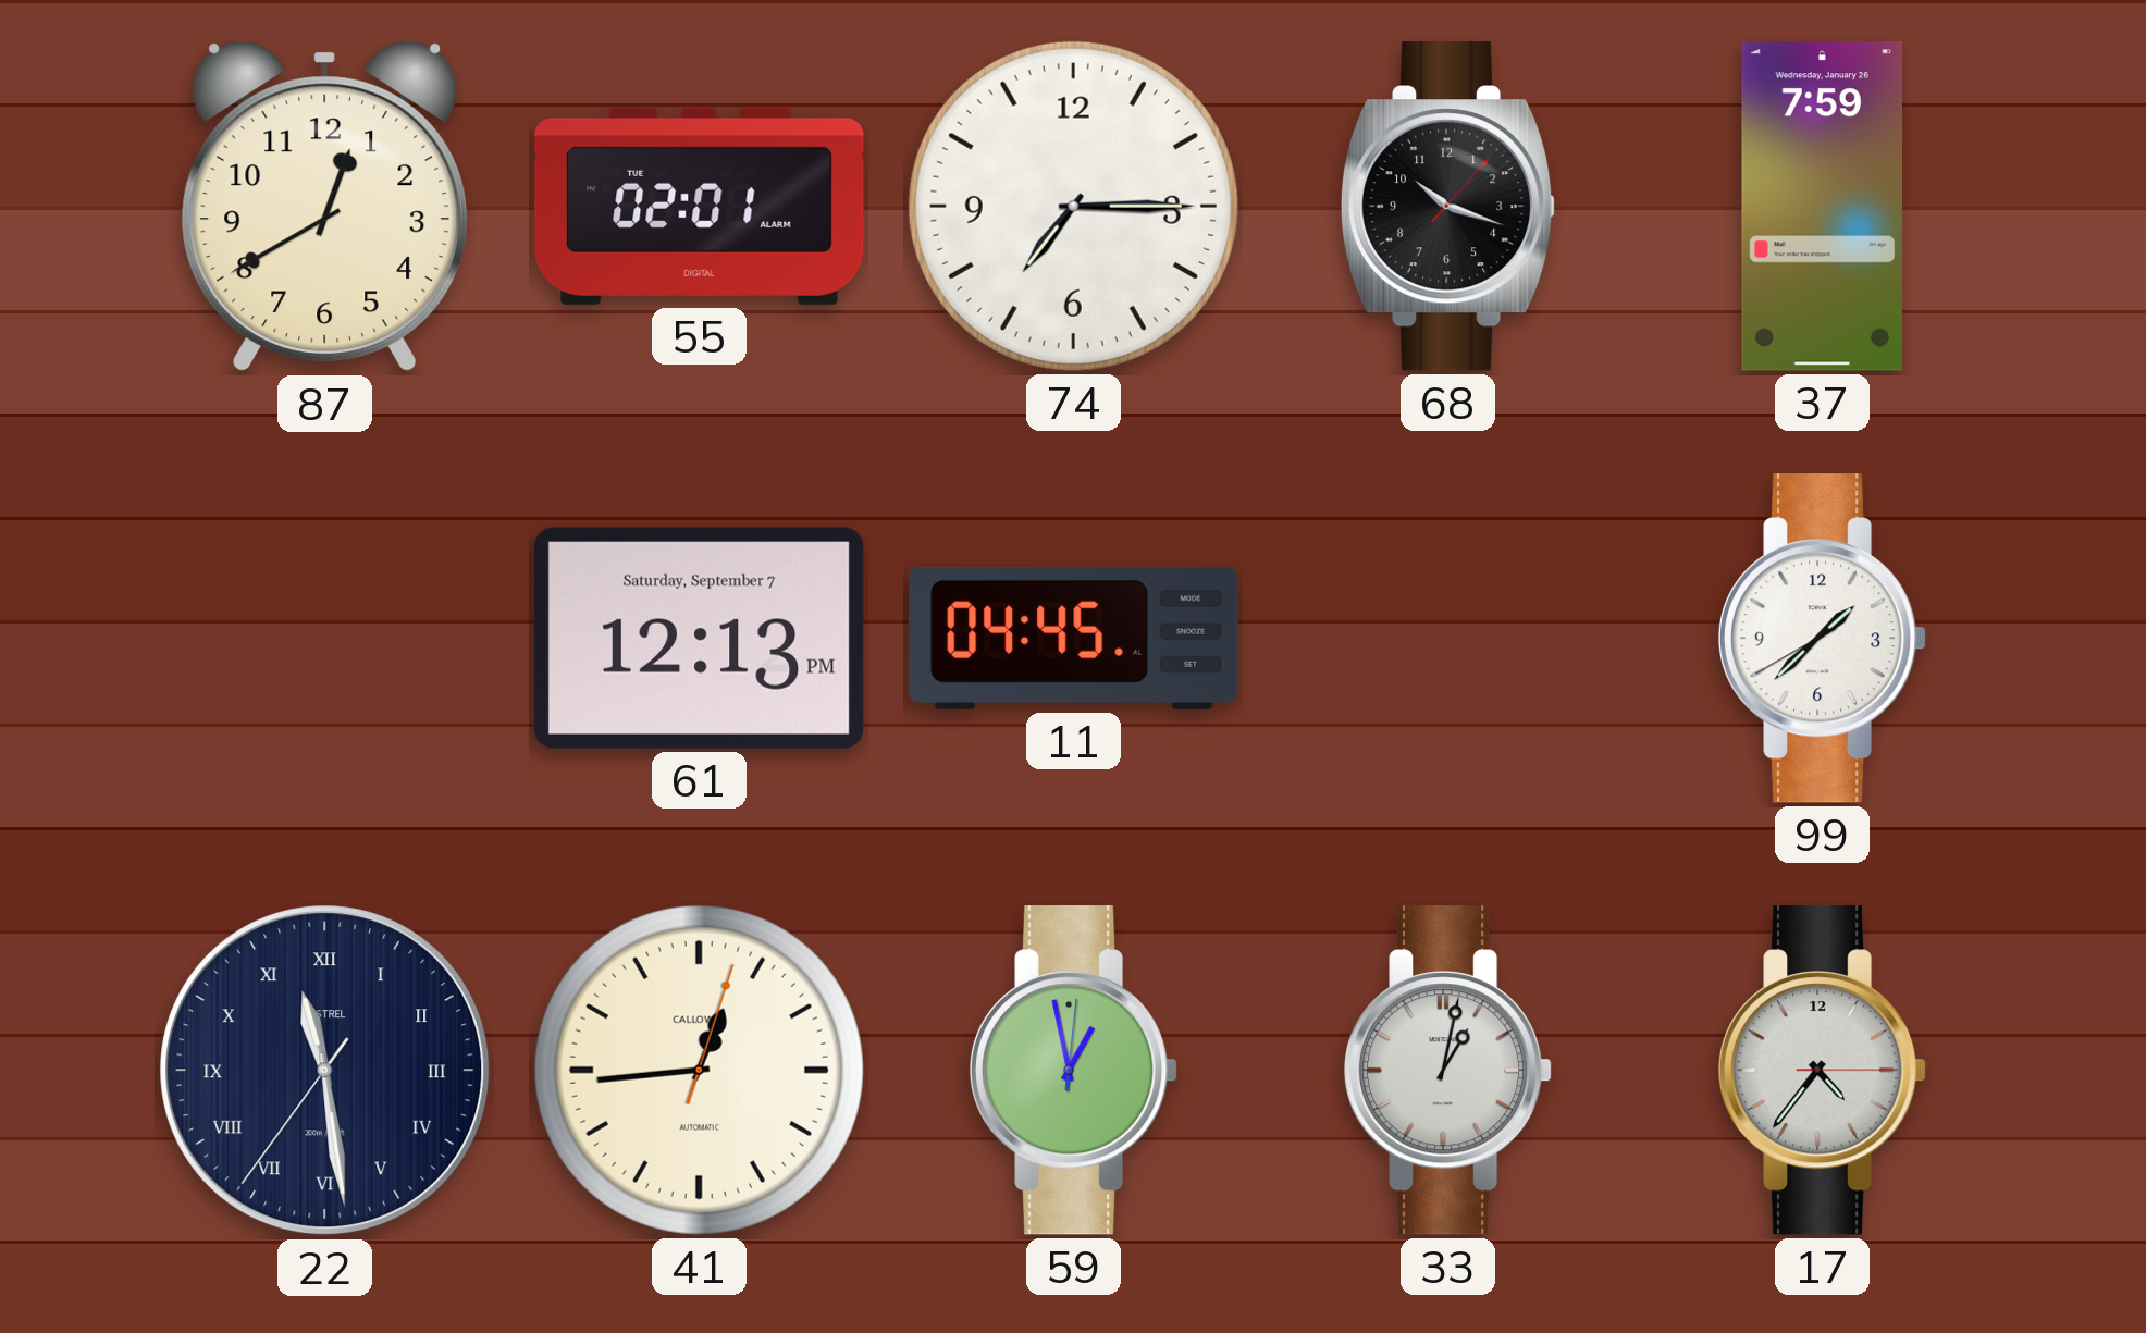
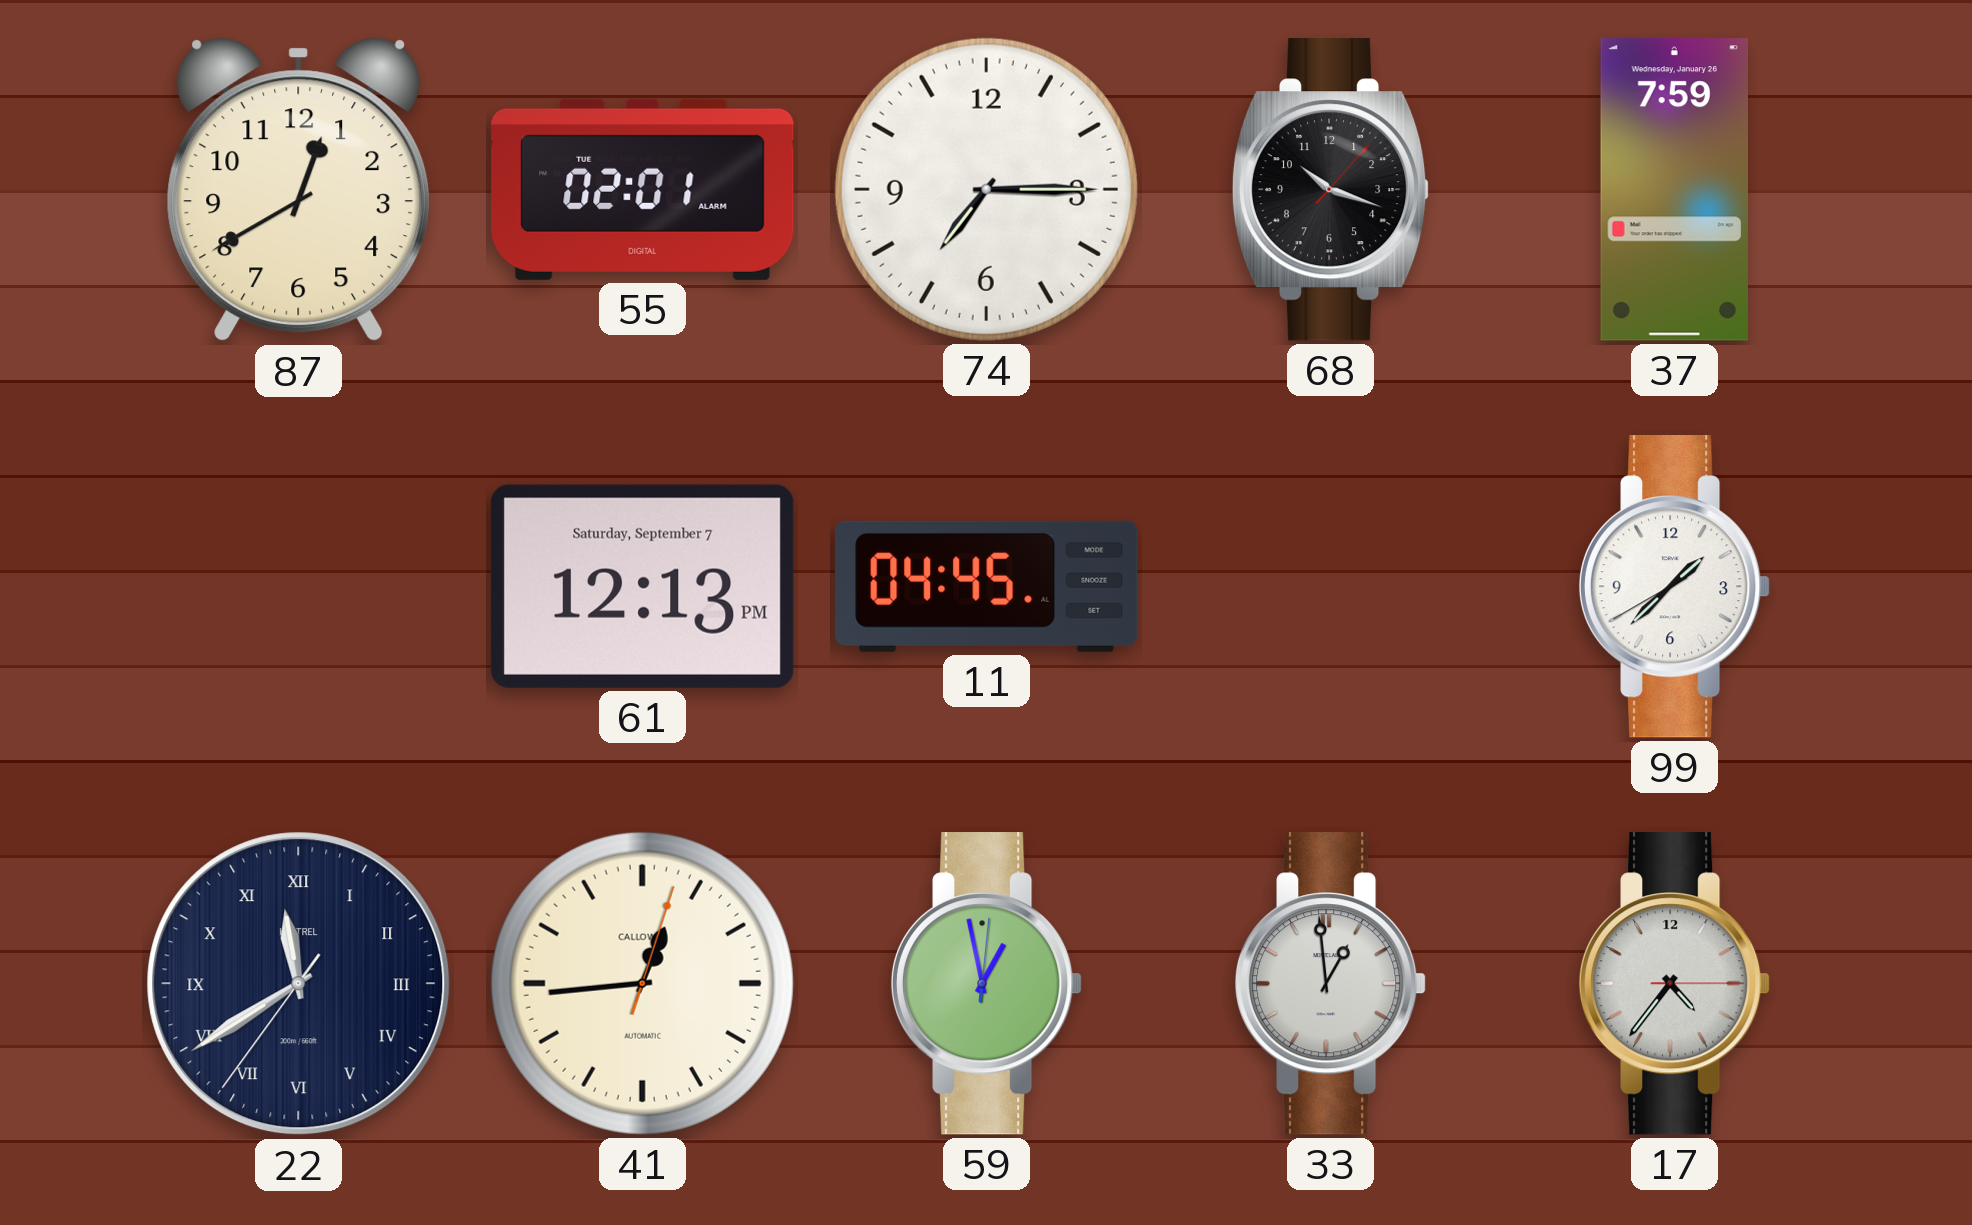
22: 11:28 -> 11:39 (299, 984)
33: 1:02 -> 12:59 (1331, 984)
